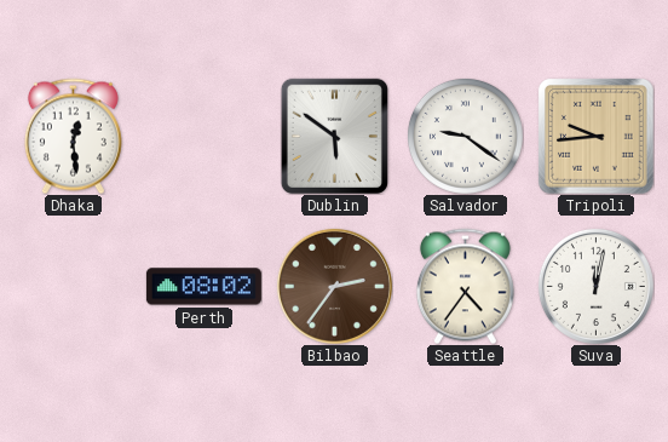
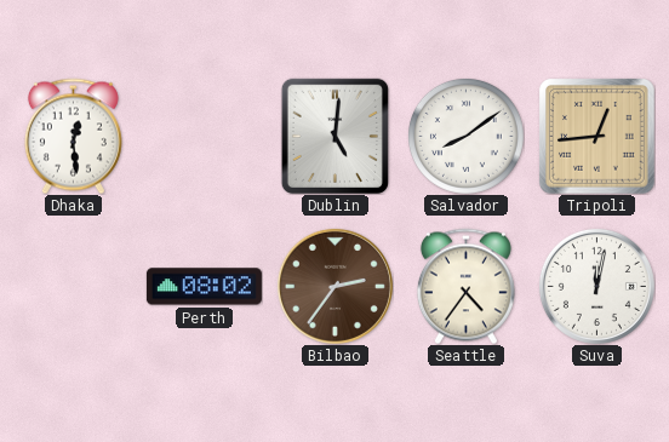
Dublin: 5:51 -> 5:01 (334, 136)
Salvador: 9:21 -> 8:09 (465, 136)
Tripoli: 9:44 -> 12:44 (597, 137)
